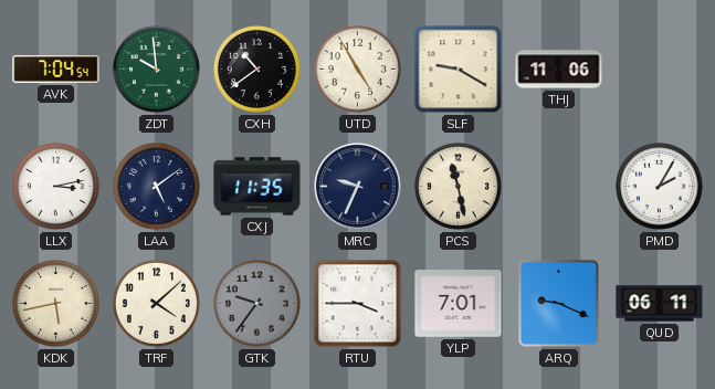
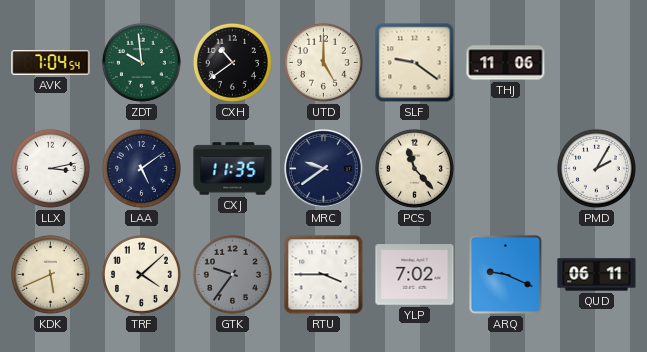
UTD: 4:55 -> 5:00 (323, 62)
SLF: 9:20 -> 9:21 (415, 63)
MRC: 9:34 -> 9:39 (324, 169)
PCS: 11:28 -> 11:23 (414, 168)
KDK: 5:43 -> 5:41 (50, 274)
YLP: 7:01 -> 7:02 (415, 275)
